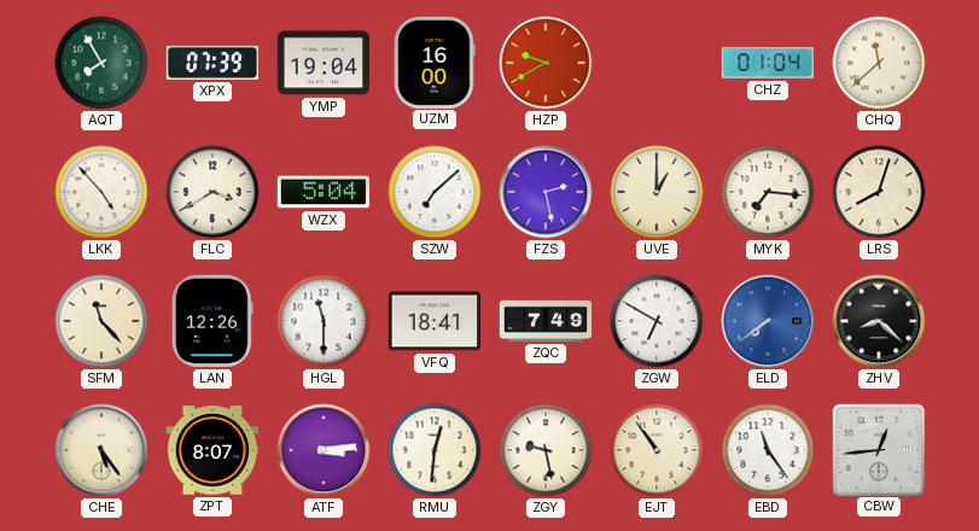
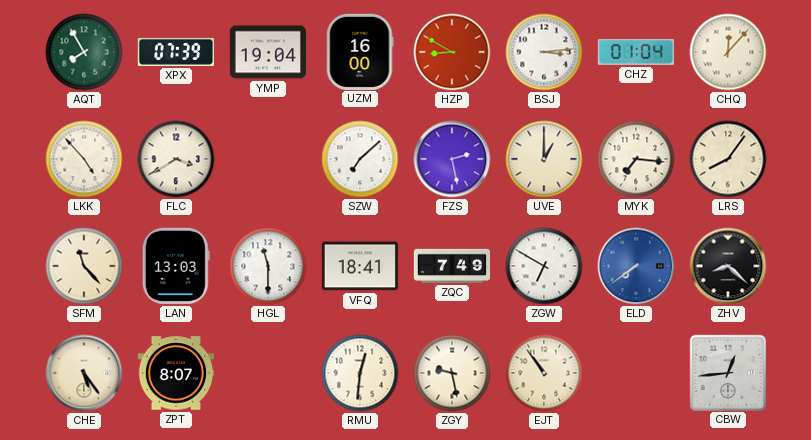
HZP: 9:40 -> 8:50 (452, 52)
BSJ: none -> 3:14 (544, 52)
CHQ: 11:38 -> 12:07 (728, 52)
WZX: 5:04 -> none (322, 192)
LRS: 8:03 -> 8:06 (728, 159)
LAN: 12:26 -> 13:03 (176, 266)
ATF: 3:14 -> none (324, 450)
EBD: 11:24 -> none (768, 450)
